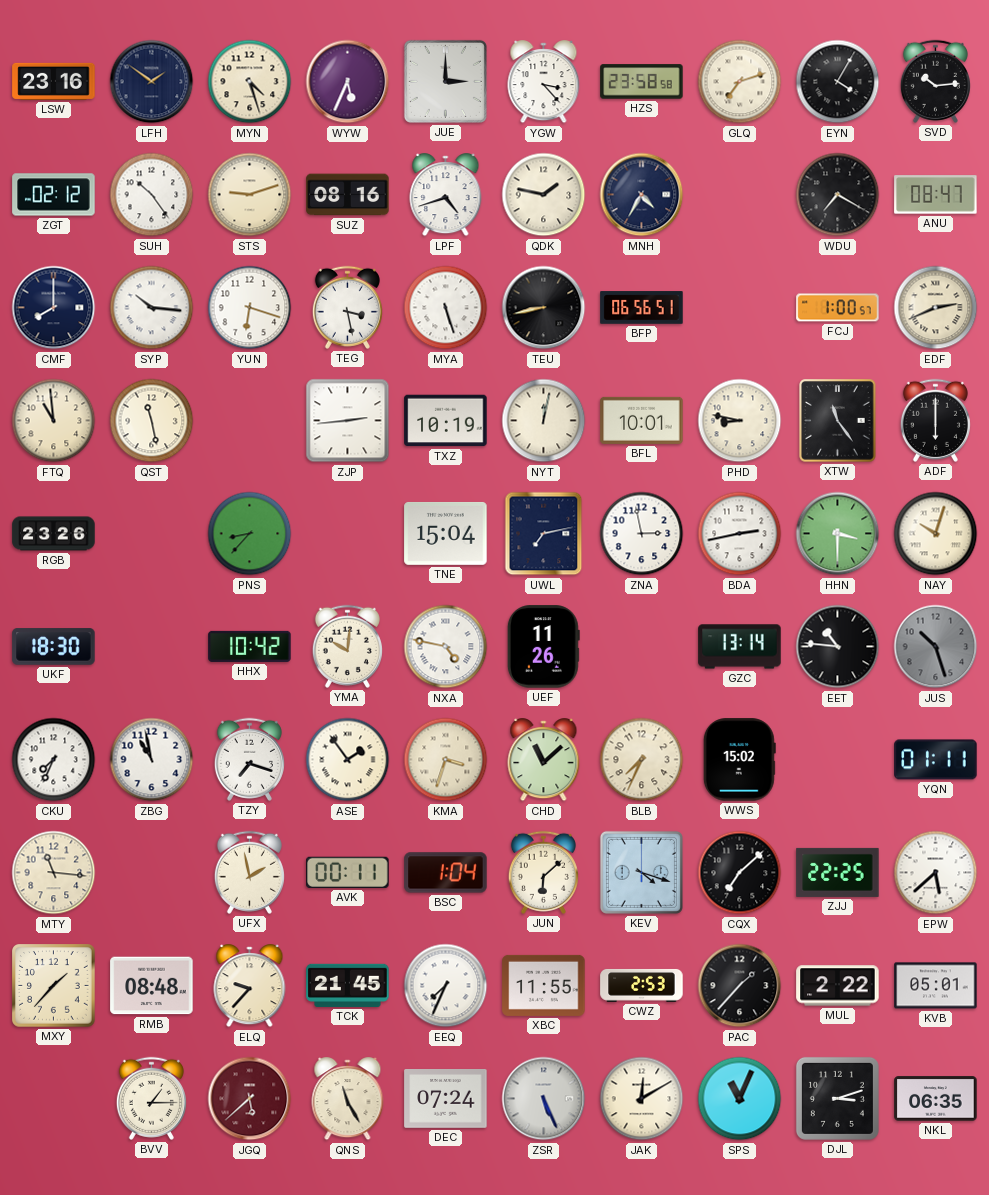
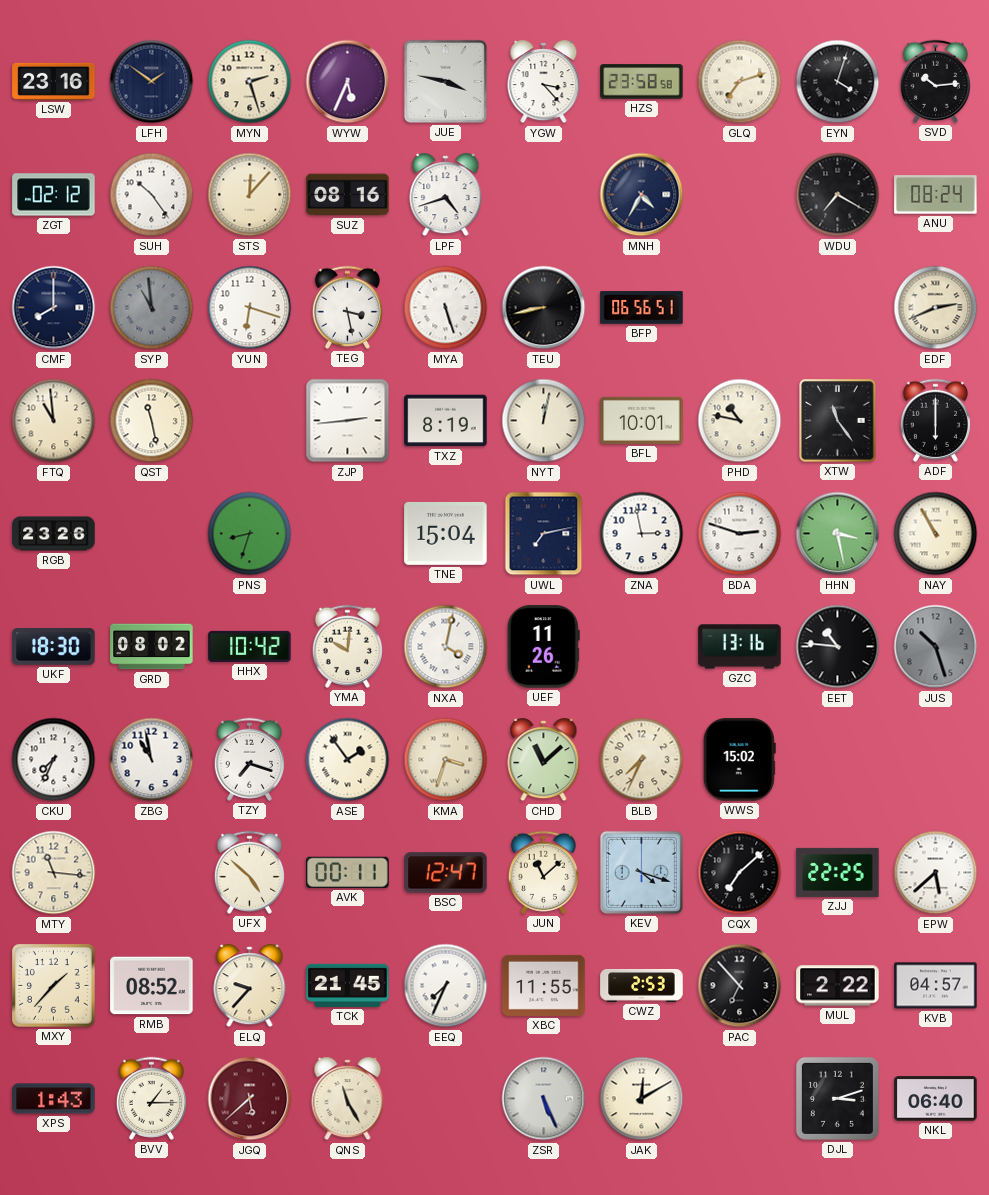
MYN: 4:27 -> 2:27 (250, 82)
JUE: 3:00 -> 3:47 (445, 81)
EYN: 4:05 -> 4:03 (838, 82)
STS: 9:12 -> 12:07 (250, 195)
QDK: 1:47 -> none (544, 195)
ANU: 08:47 -> 08:24 (936, 195)
SYP: 10:16 -> 10:59 (152, 308)
SYP dial: white -> grey (152, 308)
FCJ: 1:00 -> none (838, 308)
TXZ: 10:19 -> 8:19 (446, 421)
PHD: 8:47 -> 10:47 (740, 421)
PNS: 8:37 -> 8:33 (250, 534)
BDA: 2:43 -> 2:48 (740, 534)
HHN: 3:30 -> 3:28 (838, 534)
NAY: 10:03 -> 10:55 (936, 534)
GRD: none -> 08:02 (152, 647)
NXA: 4:47 -> 4:02 (446, 647)
GZC: 13:14 -> 13:16 (740, 647)
YQN: 01:11 -> none (936, 760)
UFX: 1:58 -> 4:52 (249, 872)
BSC: 1:04 -> 12:47 (446, 873)
JUN: 6:08 -> 11:08 (543, 872)
RMB: 08:48 -> 08:52 (152, 986)
PAC: 1:37 -> 6:53 (740, 986)
KVB: 05:01 -> 04:57 (936, 986)
XPS: none -> 1:43 (54, 1099)
DEC: 07:24 -> none (446, 1099)
SPS: 11:04 -> none (740, 1099)
NKL: 06:35 -> 06:40 (936, 1099)
